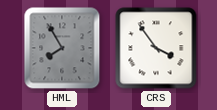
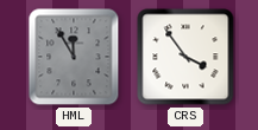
HML: 7:55 -> 11:55 (74, 57)
